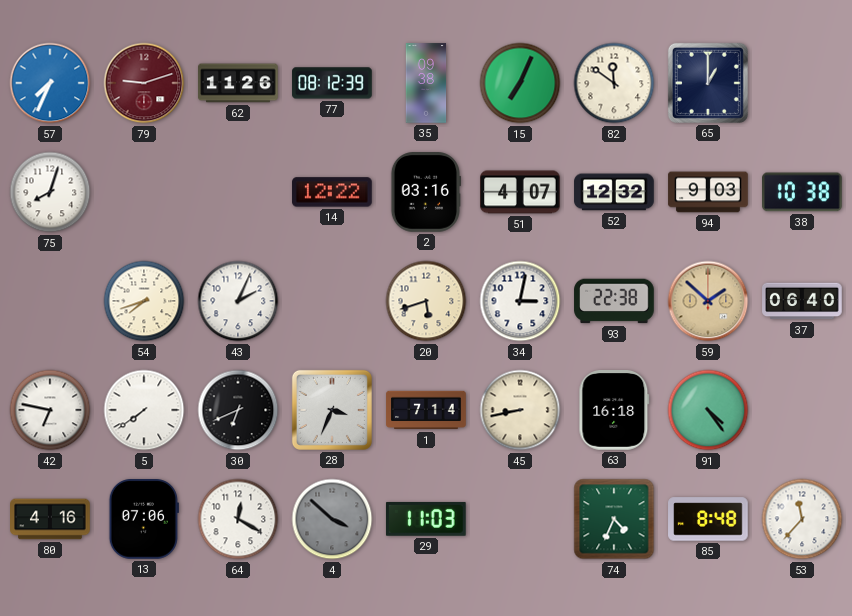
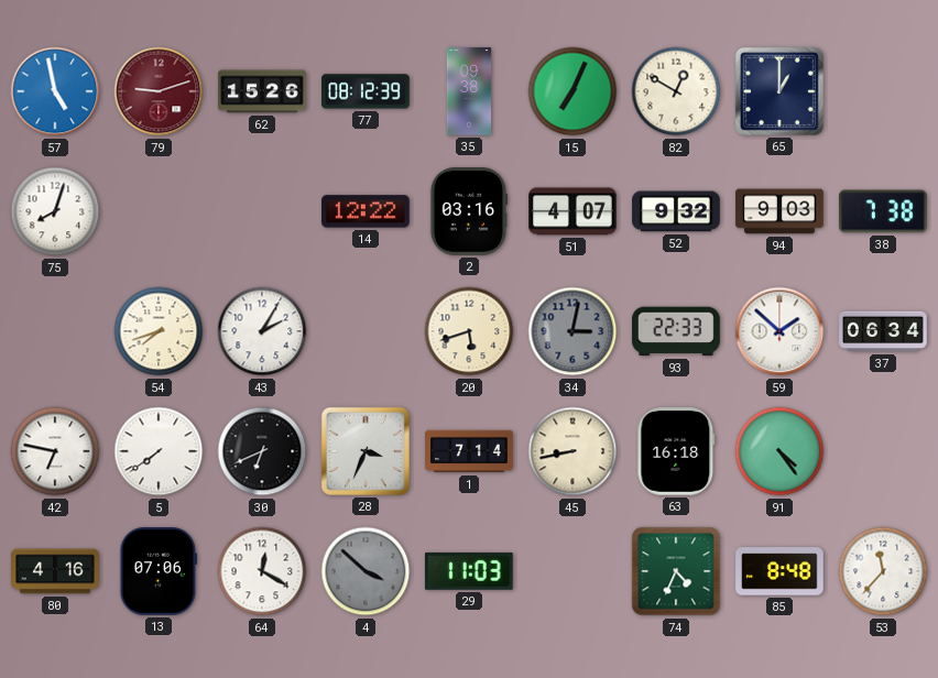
57: 7:34 -> 4:58 (55, 91)
62: 11:26 -> 15:26 (262, 91)
82: 11:51 -> 12:50 (676, 91)
52: 12:32 -> 9:32 (676, 211)
38: 10:38 -> 7:38 (884, 211)
43: 2:04 -> 2:05 (262, 331)
34 dial: white -> grey (572, 331)
93: 22:38 -> 22:33 (676, 331)
59 dial: champagne -> white (779, 331)
37: 06:40 -> 06:34 (883, 331)
